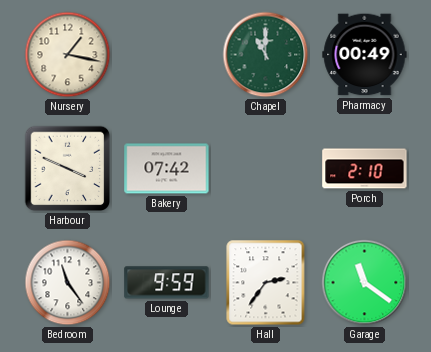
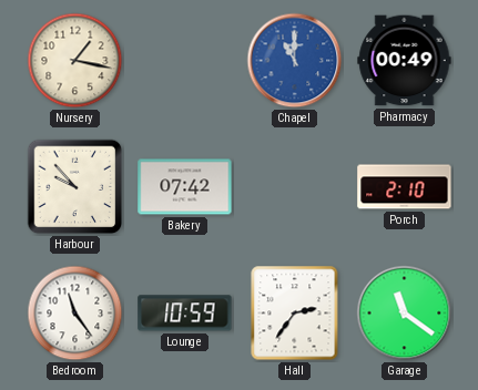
Chapel dial: green -> blue (295, 61)
Harbour: 3:49 -> 9:53 (75, 187)
Lounge: 9:59 -> 10:59 (185, 314)
